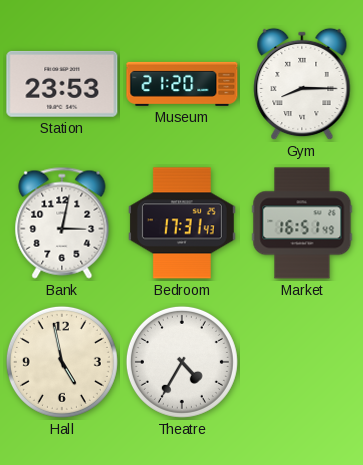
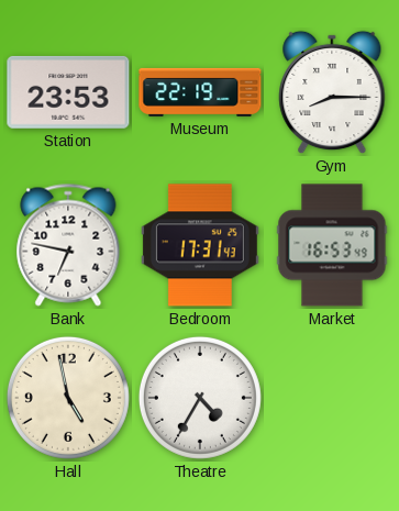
Museum: 21:20 -> 22:19 (200, 92)
Bank: 3:02 -> 6:47 (68, 245)
Market: 16:51 -> 16:53 (332, 245)
